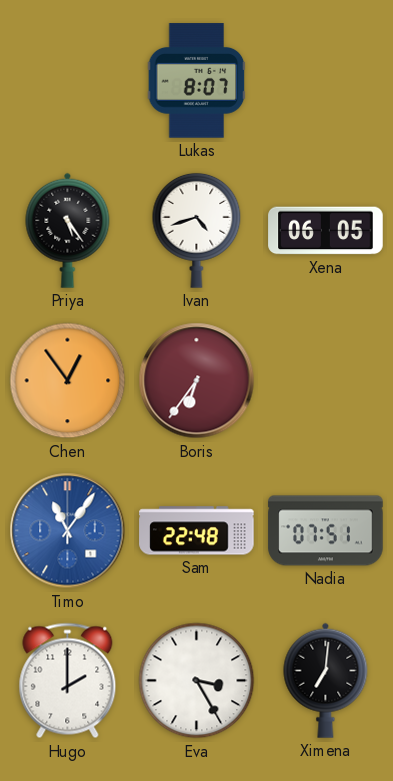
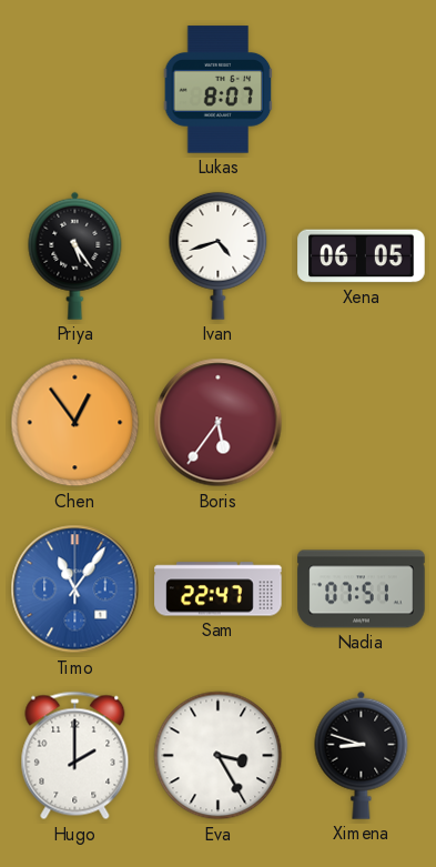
Boris: 6:36 -> 5:36 (219, 423)
Sam: 22:48 -> 22:47 (219, 589)
Ximena: 7:01 -> 8:48 (362, 755)
